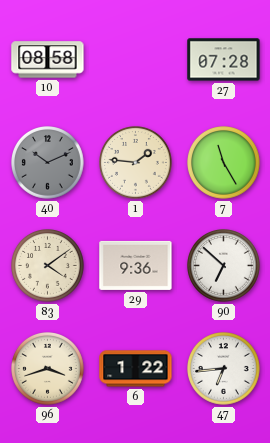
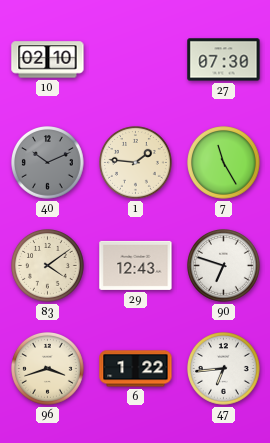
10: 08:58 -> 02:10 (48, 60)
27: 07:28 -> 07:30 (224, 60)
29: 9:36 -> 12:43 (136, 265)
90: 6:52 -> 6:48 (224, 266)
